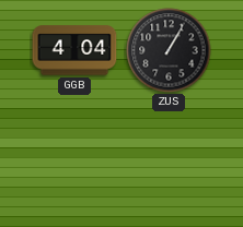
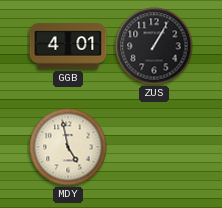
GGB: 4:04 -> 4:01 (68, 46)
MDY: none -> 4:58 (68, 147)
